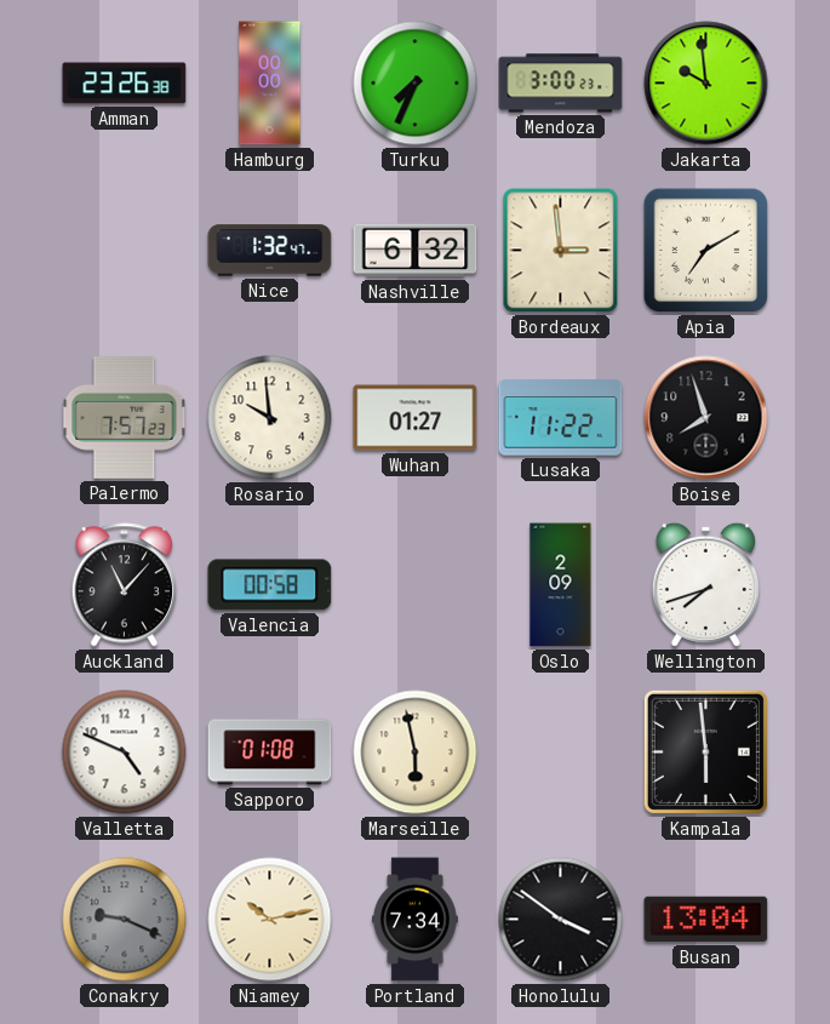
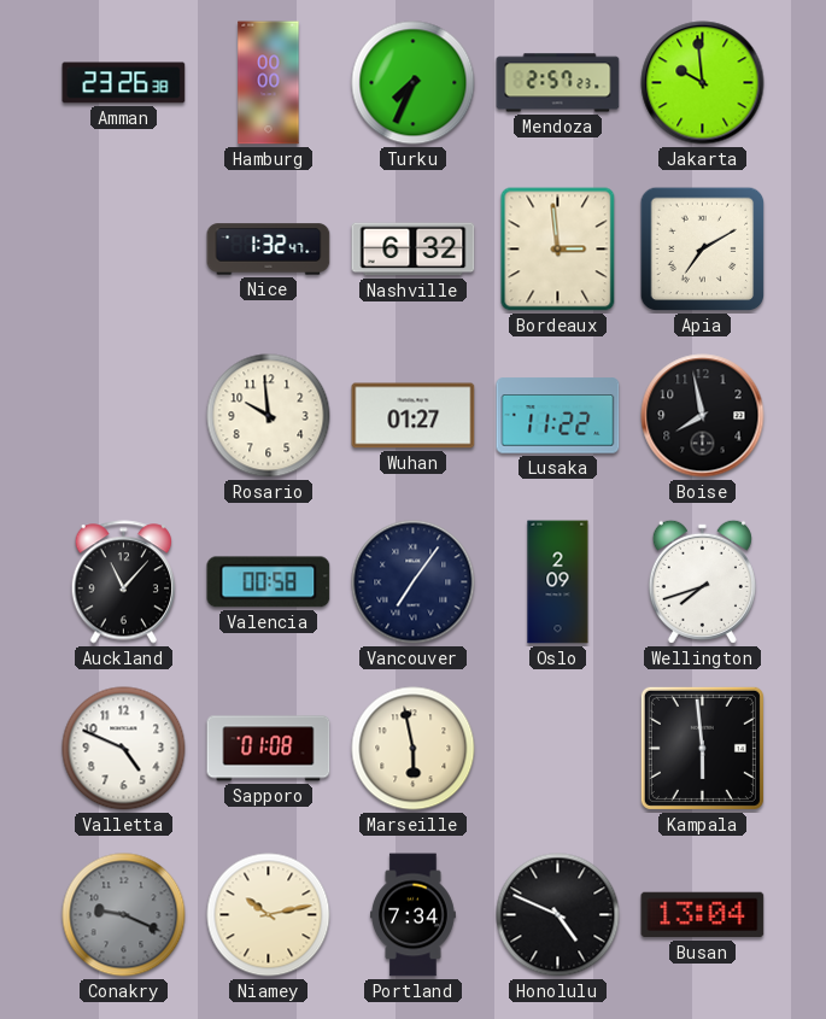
Mendoza: 3:00 -> 2:57 (558, 83)
Palermo: 7:57 -> none (125, 418)
Boise: 7:57 -> 7:58 (703, 416)
Vancouver: none -> 7:06 (414, 582)
Honolulu: 3:51 -> 4:49 (558, 915)
